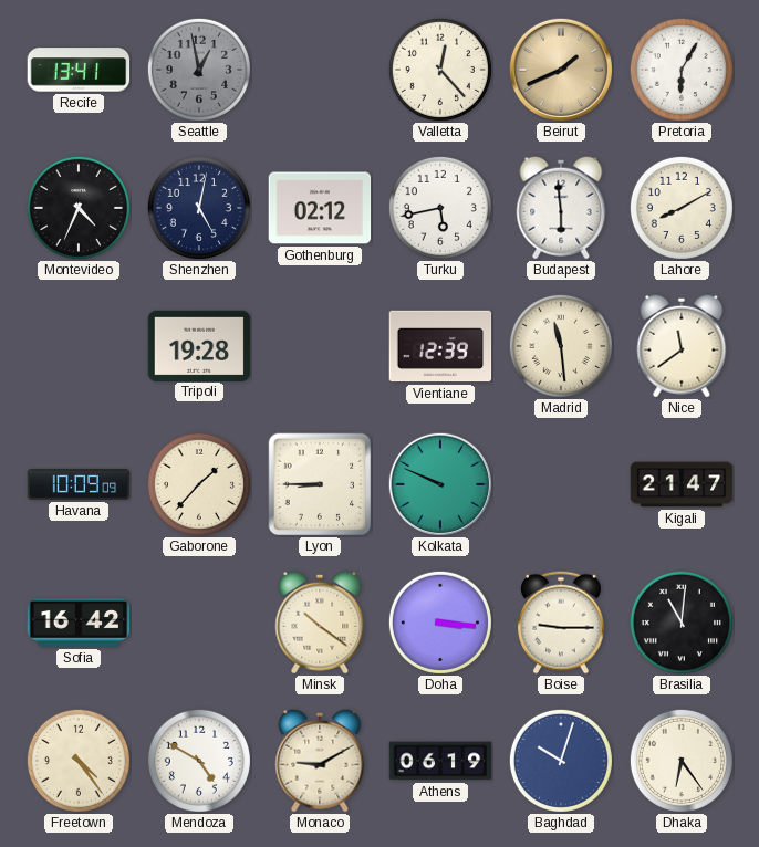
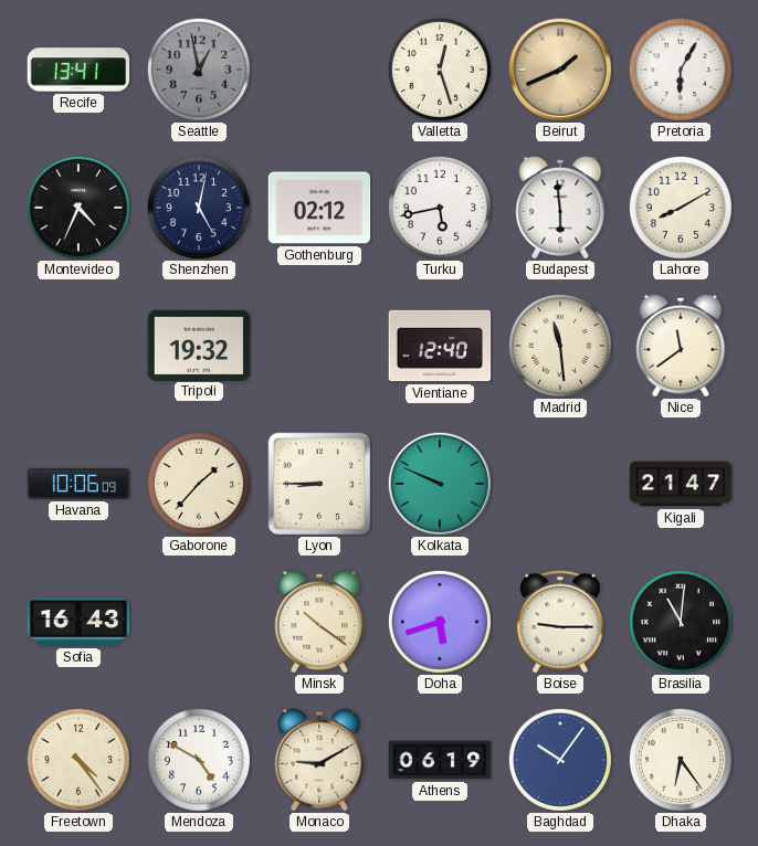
Valletta: 12:23 -> 12:27 (440, 70)
Tripoli: 19:28 -> 19:32 (199, 345)
Vientiane: 12:39 -> 12:40 (440, 346)
Havana: 10:09 -> 10:06 (78, 484)
Sofia: 16:42 -> 16:43 (78, 623)
Doha: 3:16 -> 5:42 (440, 622)
Baghdad: 10:03 -> 10:06 (560, 760)
